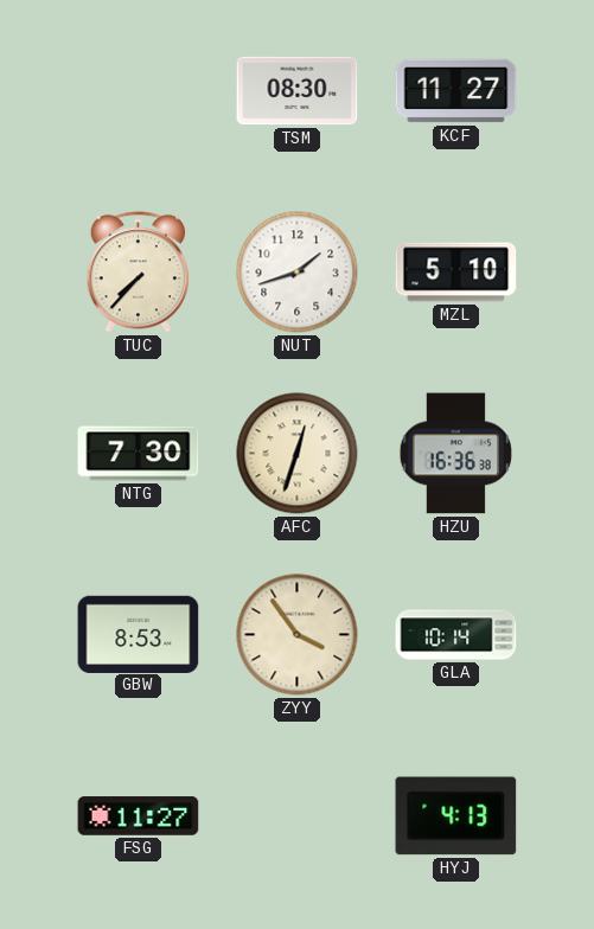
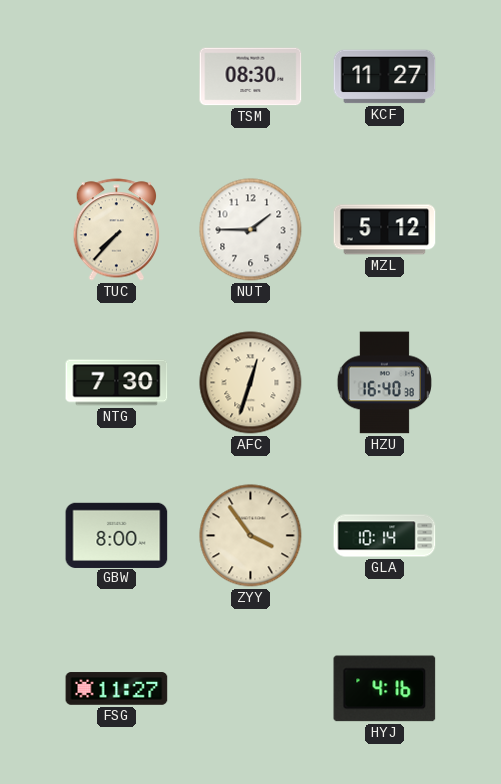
NUT: 1:42 -> 1:45 (251, 230)
MZL: 5:10 -> 5:12 (385, 230)
HZU: 16:36 -> 16:40 (384, 383)
GBW: 8:53 -> 8:00 (117, 535)
HYJ: 4:13 -> 4:16 (385, 689)
